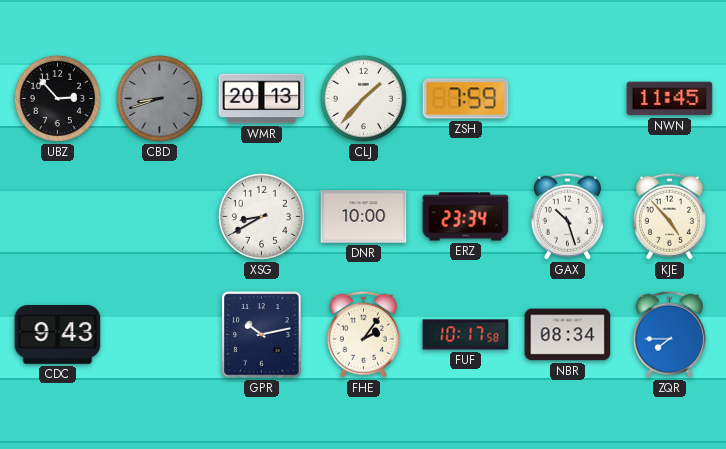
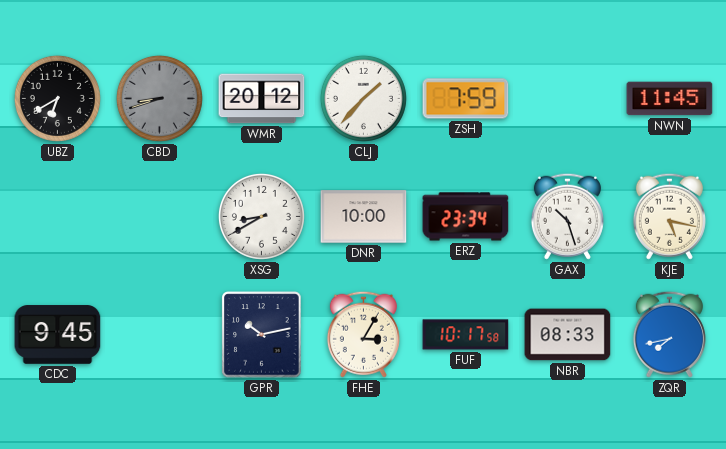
UBZ: 2:53 -> 6:40 (57, 98)
WMR: 20:13 -> 20:12 (262, 99)
KJE: 4:53 -> 5:17 (669, 216)
CDC: 9:43 -> 9:45 (58, 335)
FHE: 2:06 -> 3:05 (363, 334)
NBR: 08:34 -> 08:33 (568, 335)
ZQR: 7:45 -> 7:43 (669, 334)
